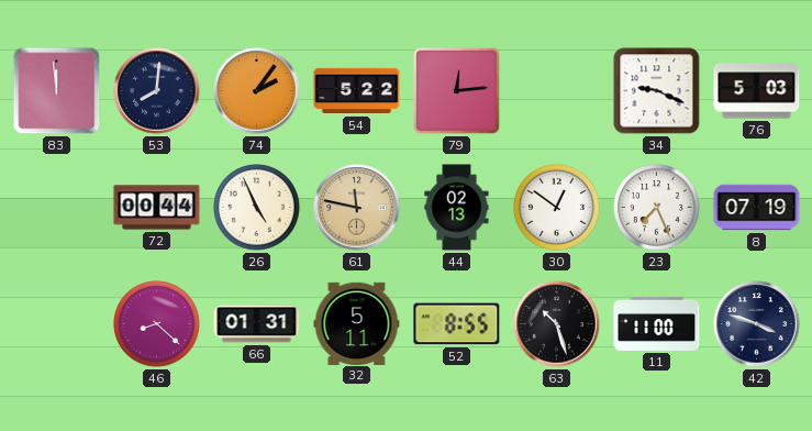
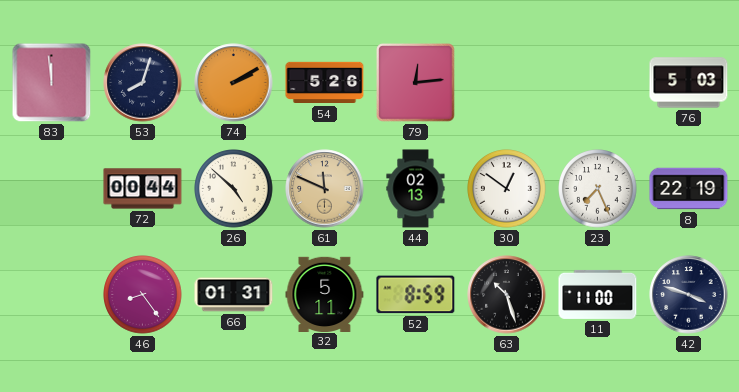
53: 8:01 -> 8:03 (143, 83)
74: 2:06 -> 2:10 (234, 83)
54: 5:22 -> 5:26 (325, 83)
34: 9:19 -> none (657, 91)
26: 4:56 -> 4:52 (234, 189)
61: 11:47 -> 11:49 (325, 189)
8: 07:19 -> 22:19 (689, 189)
46: 8:22 -> 8:24 (143, 295)
52: 8:55 -> 8:59 (416, 295)
